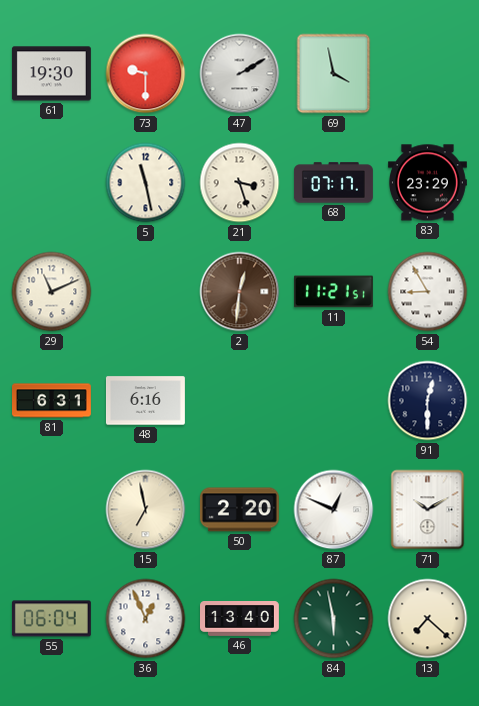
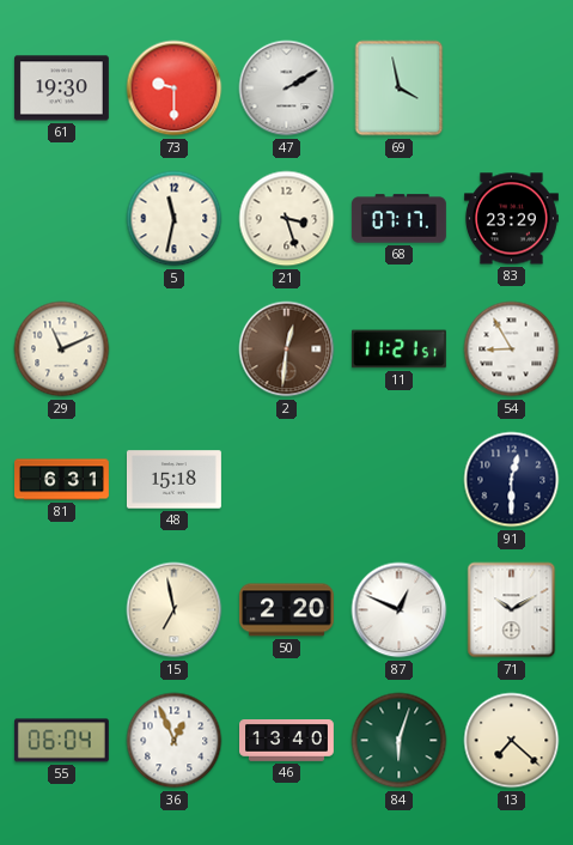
5: 11:28 -> 11:32 (175, 219)
48: 6:16 -> 15:18 (173, 480)
84: 5:58 -> 6:03 (400, 741)
